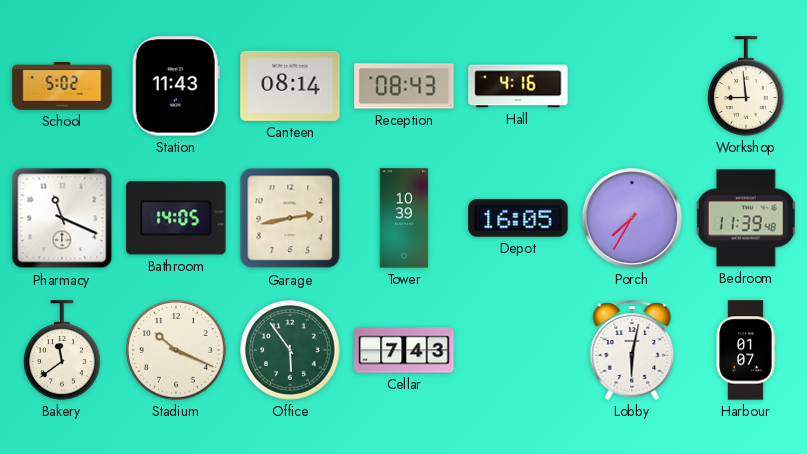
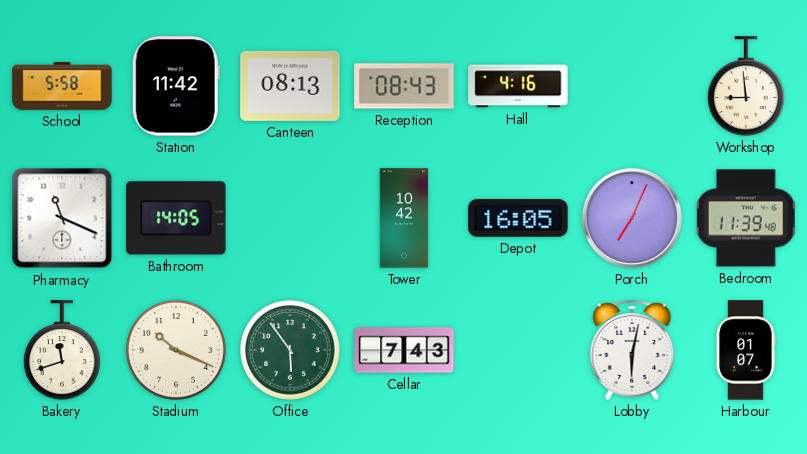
School: 5:02 -> 5:58 (62, 87)
Station: 11:43 -> 11:42 (176, 86)
Canteen: 08:14 -> 08:13 (290, 86)
Garage: 2:43 -> none (290, 218)
Tower: 10:39 -> 10:42 (404, 218)
Porch: 7:35 -> 7:04 (632, 218)
Bakery: 11:39 -> 11:42 (62, 350)
